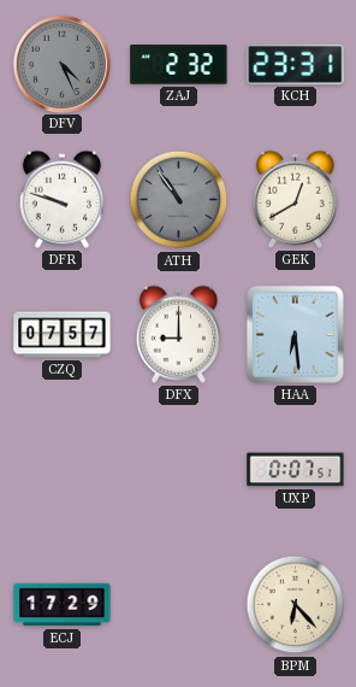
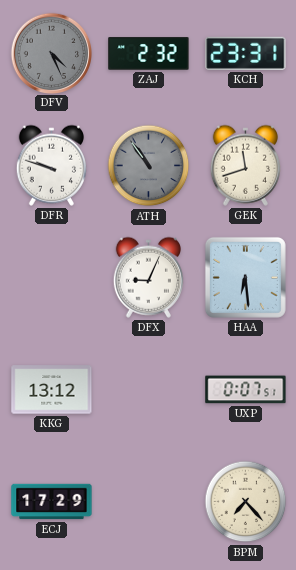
GEK: 12:40 -> 11:42 (245, 165)
CZQ: 07:57 -> none (63, 335)
DFX: 9:00 -> 9:04 (148, 277)
KKG: none -> 13:12 (52, 390)
BPM: 6:23 -> 7:23 (246, 502)
